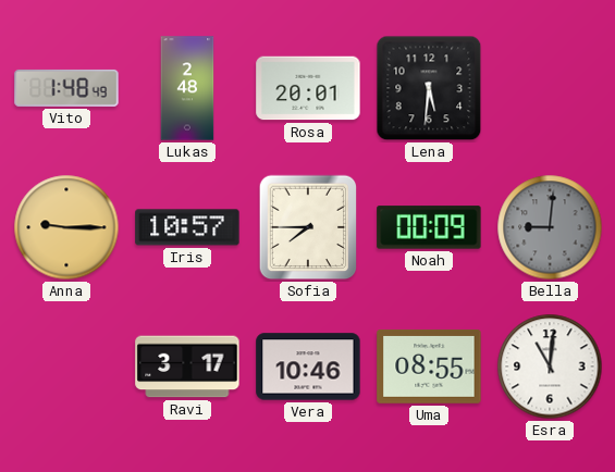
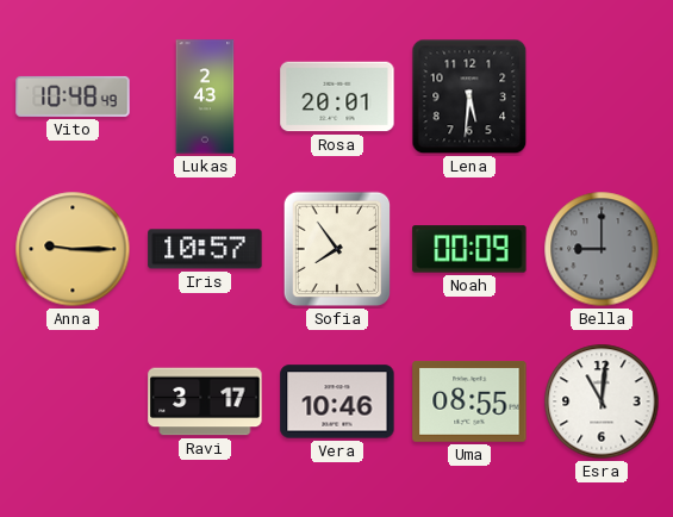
Vito: 1:48 -> 10:48 (73, 96)
Lukas: 2:48 -> 2:43 (205, 96)
Sofia: 7:45 -> 7:54 (337, 249)
Bella: 9:01 -> 9:00 (602, 249)
